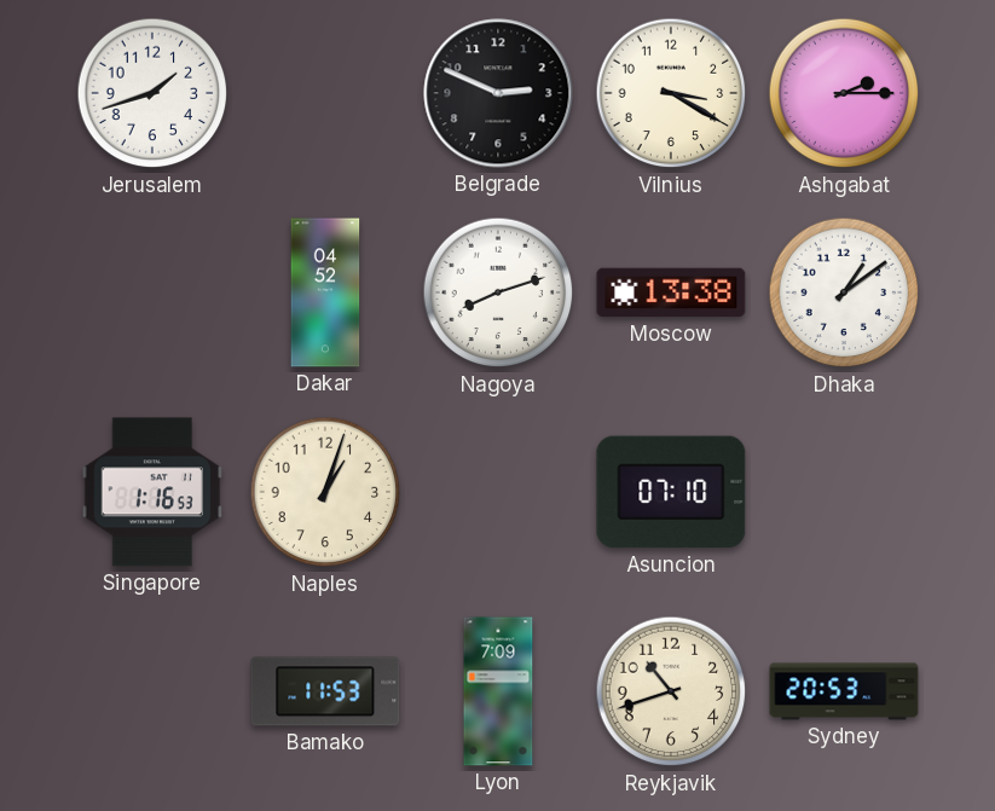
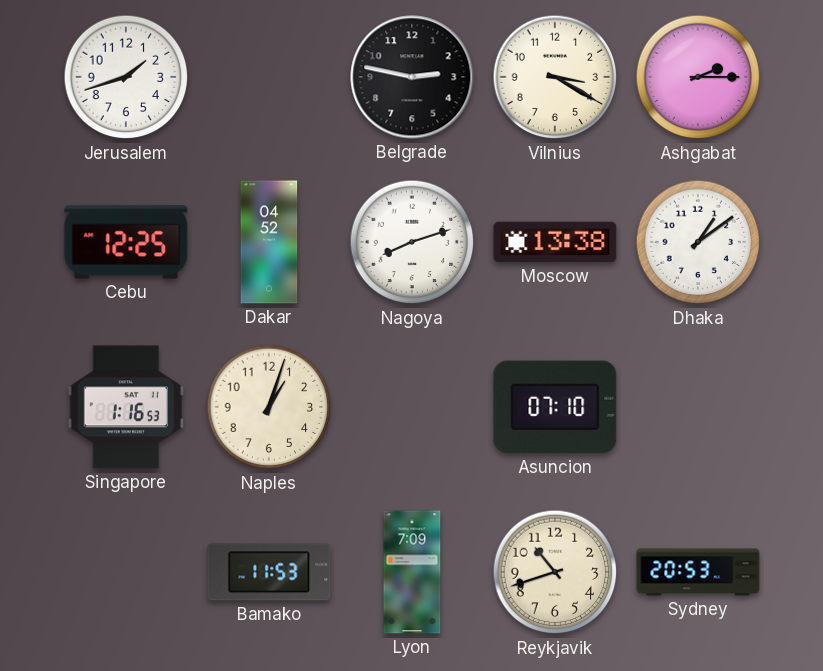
Belgrade: 2:49 -> 2:47 (412, 77)
Cebu: none -> 12:25 (126, 242)
